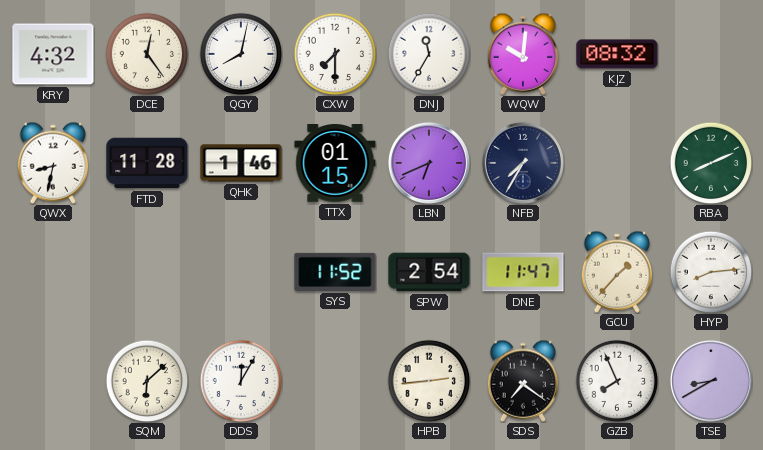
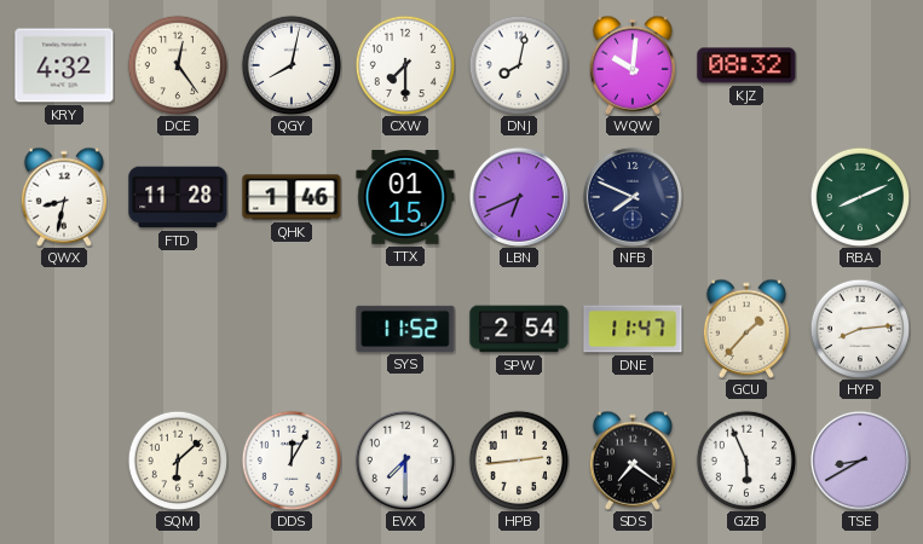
DNJ: 11:35 -> 8:02 (519, 65)
NFB: 7:35 -> 7:49 (633, 197)
EVX: none -> 7:30 (405, 461)
GZB: 7:56 -> 5:56 (746, 461)
